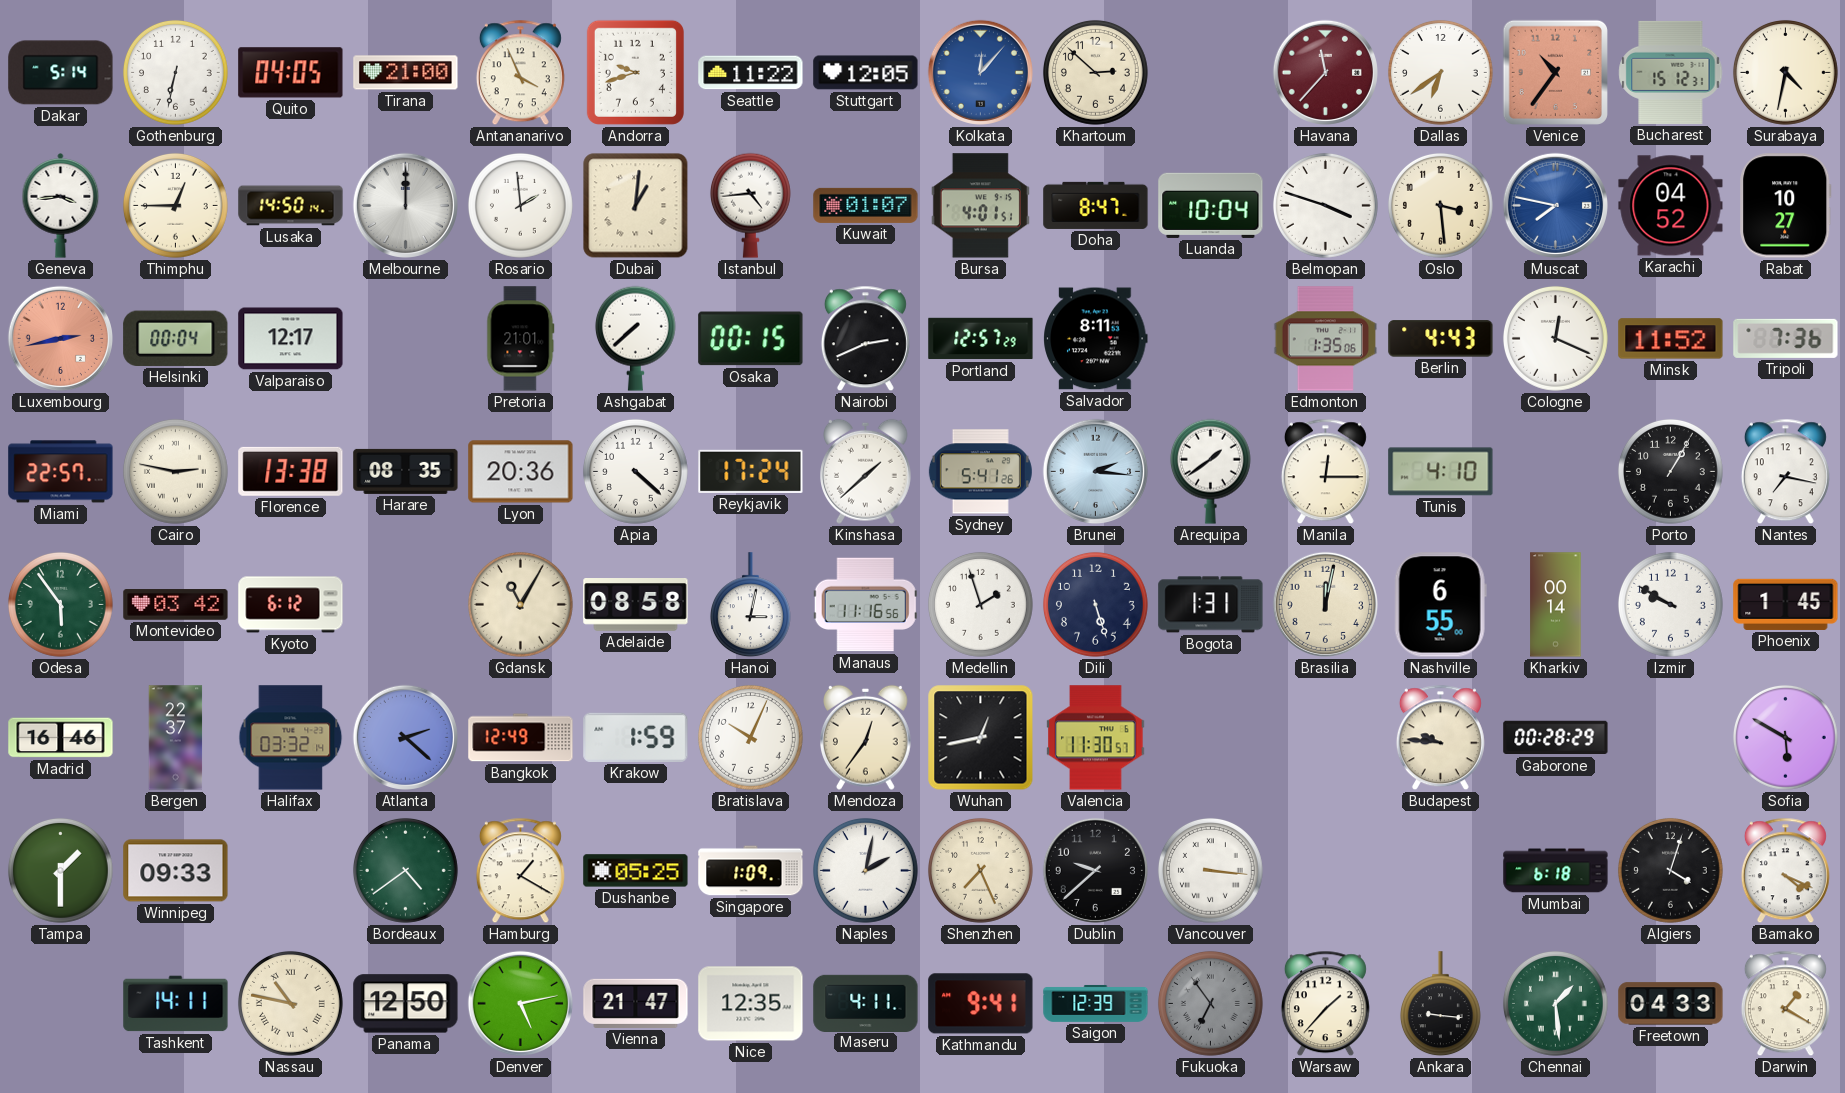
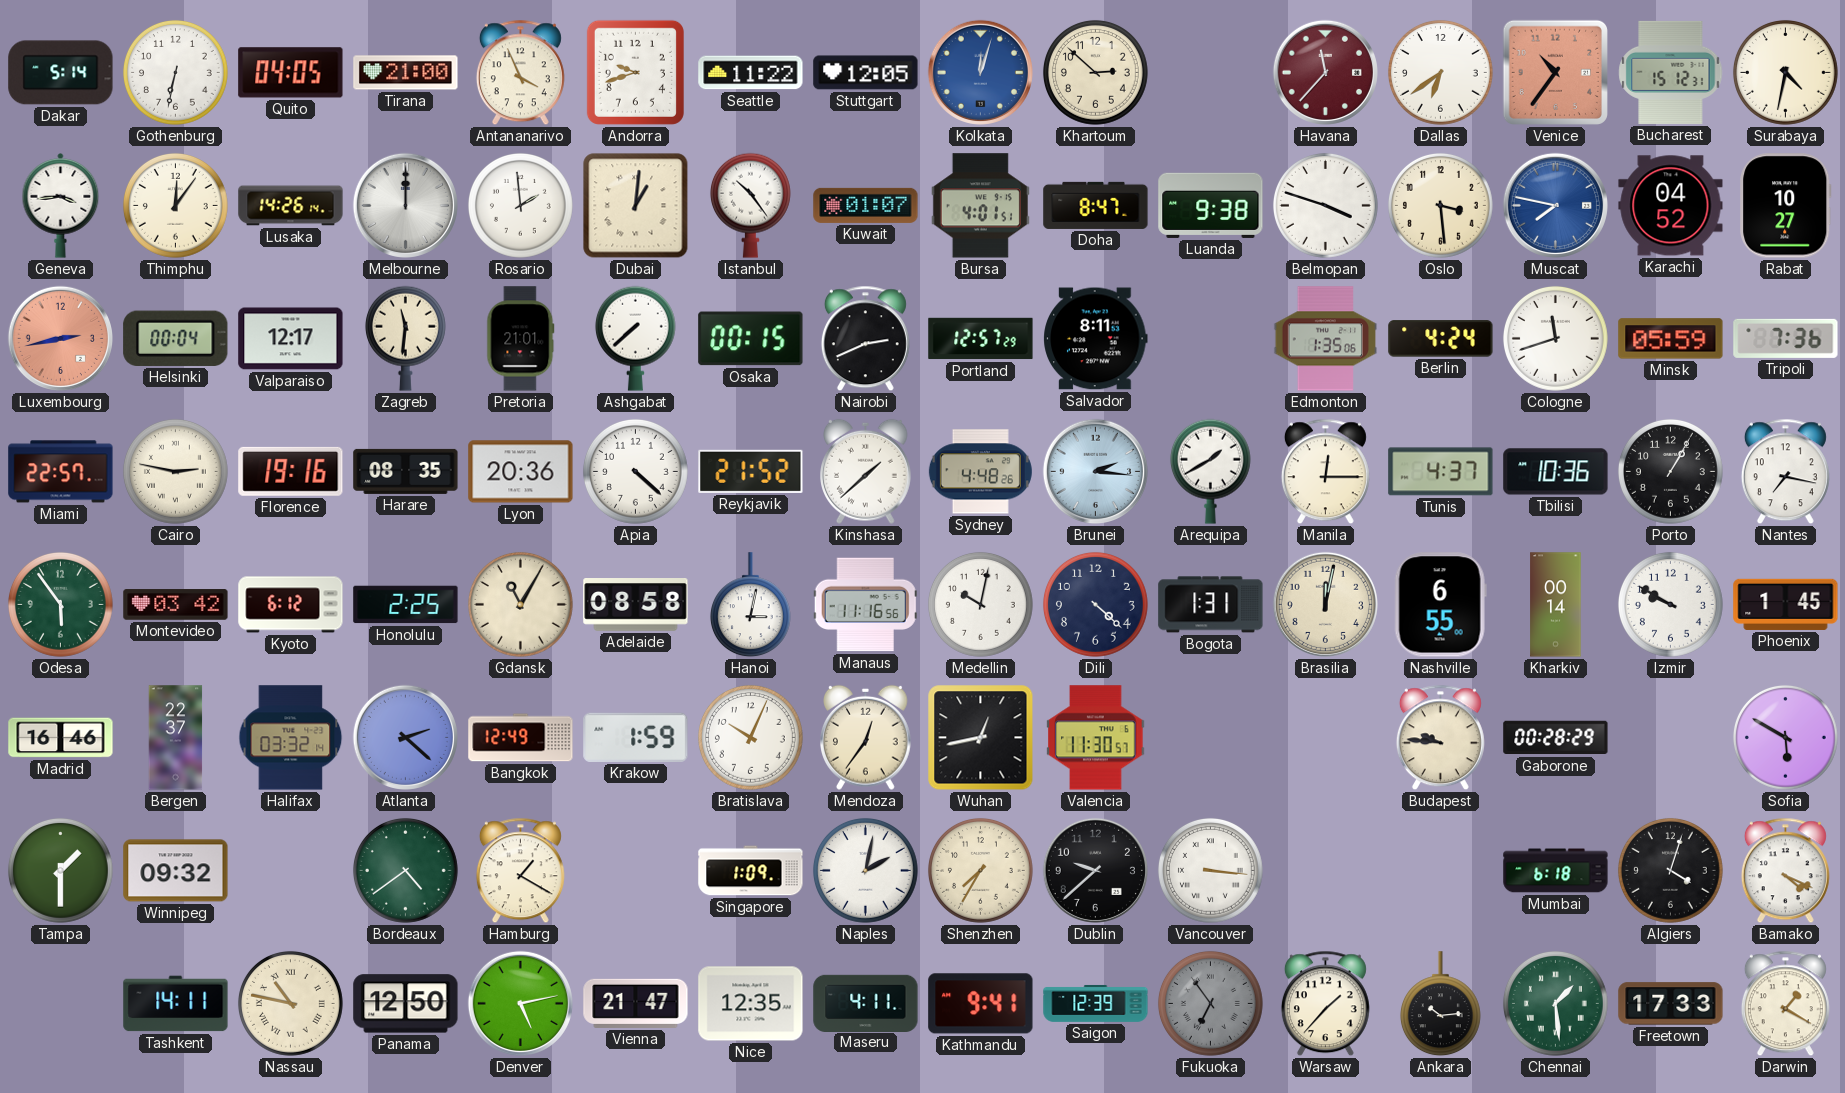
Kolkata: 12:07 -> 12:03 (980, 72)
Thimphu: 12:45 -> 12:06 (175, 205)
Lusaka: 14:50 -> 14:26 (291, 206)
Istanbul: 4:44 -> 10:24 (750, 205)
Luanda: 10:04 -> 9:38 (1211, 205)
Zagreb: none -> 11:31 (405, 338)
Berlin: 4:43 -> 4:24 (1441, 339)
Cologne: 12:19 -> 11:42 (1555, 338)
Minsk: 11:52 -> 05:59 (1671, 339)
Florence: 13:38 -> 19:16 (291, 471)
Reykjavik: 17:24 -> 21:52 (751, 471)
Sydney: 5:41 -> 4:48 (980, 472)
Arequipa: 1:39 -> 1:40 (1210, 471)
Tunis: 4:10 -> 4:37 (1441, 472)
Tbilisi: none -> 10:36 (1556, 472)
Honolulu: none -> 2:25 (406, 605)
Medellin: 1:57 -> 10:02 (980, 604)
Dili: 5:27 -> 4:22 (1095, 604)
Winnipeg: 09:33 -> 09:32 (176, 871)
Dushanbe: 05:25 -> none (636, 871)
Shenzhen: 7:26 -> 7:35 (980, 870)
Ankara: 9:16 -> 10:14 (1440, 1004)
Freetown: 04:33 -> 17:33 (1671, 1004)
